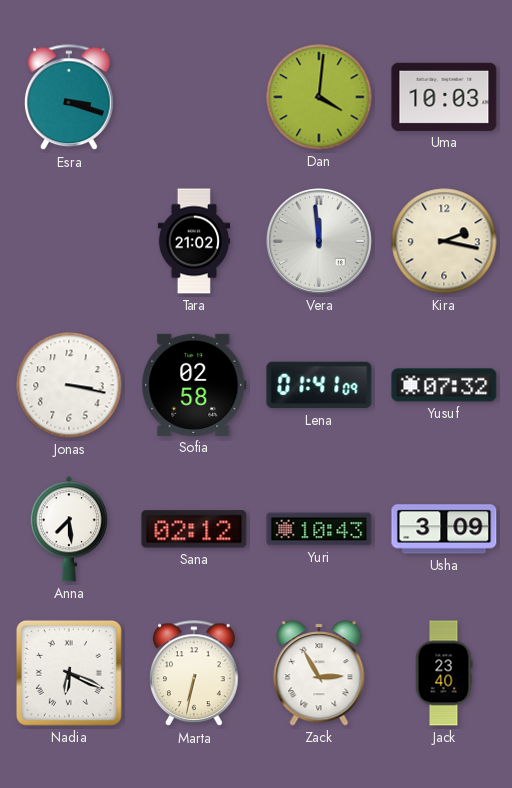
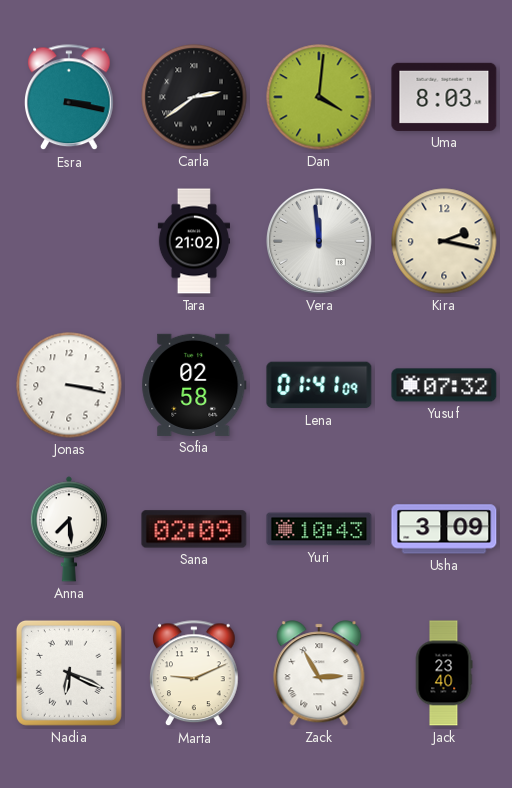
Esra: 3:18 -> 3:17 (70, 98)
Carla: none -> 2:39 (194, 97)
Uma: 10:03 -> 8:03 (444, 97)
Sana: 02:12 -> 02:09 (194, 529)
Marta: 6:32 -> 9:11 (195, 674)
